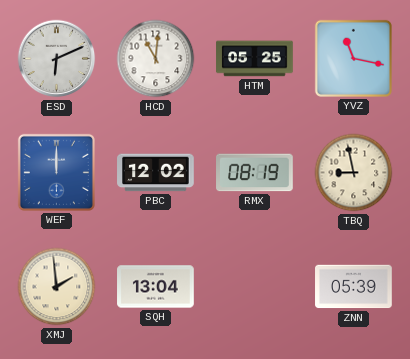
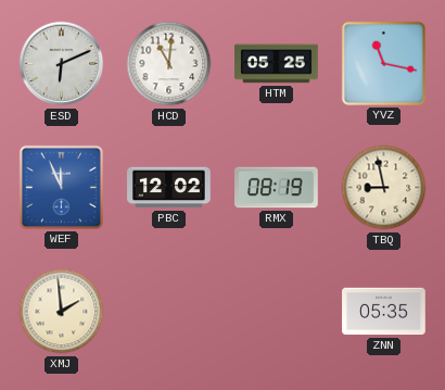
WEF: 12:00 -> 11:56 (61, 187)
SQH: 13:04 -> none (156, 287)
ZNN: 05:39 -> 05:35 (384, 312)
